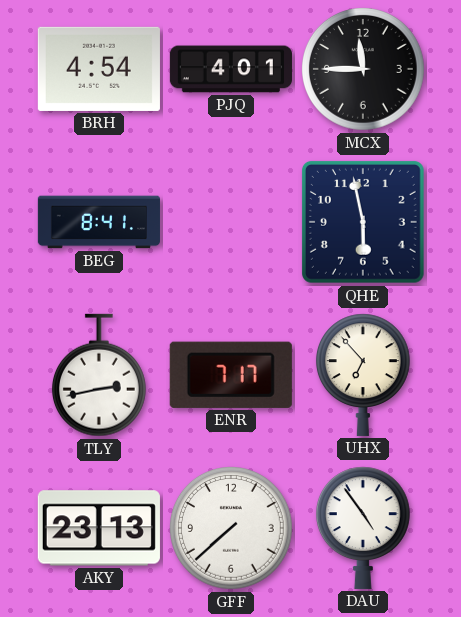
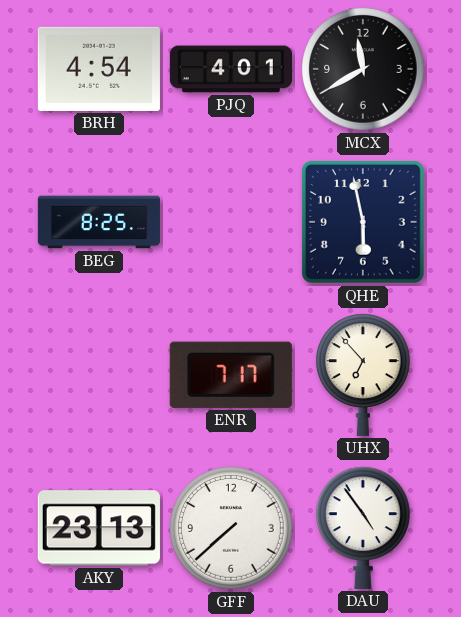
MCX: 11:45 -> 11:40 (364, 70)
BEG: 8:41 -> 8:25 (98, 222)
TLY: 2:43 -> none (99, 375)
